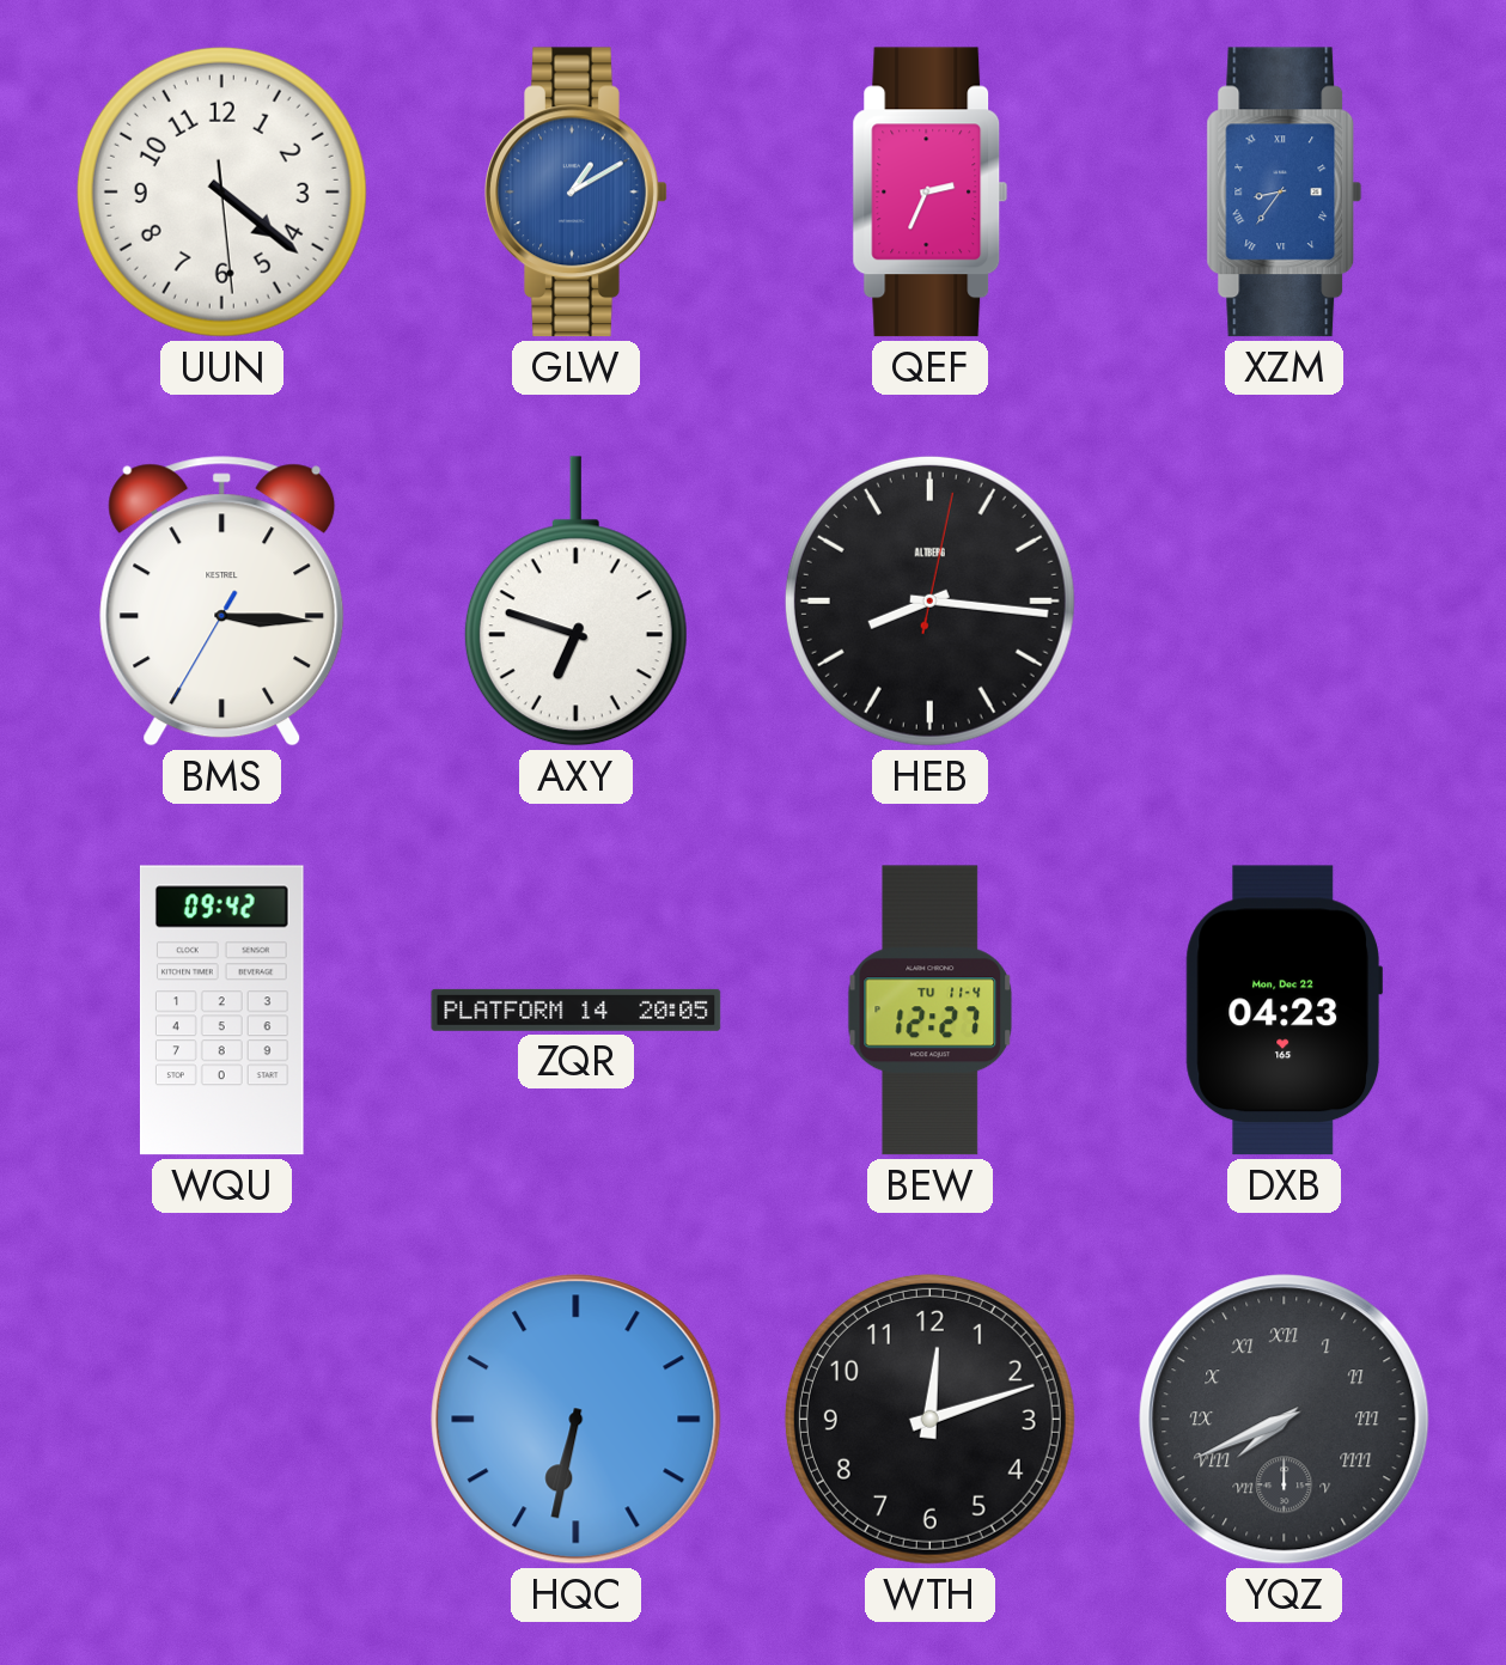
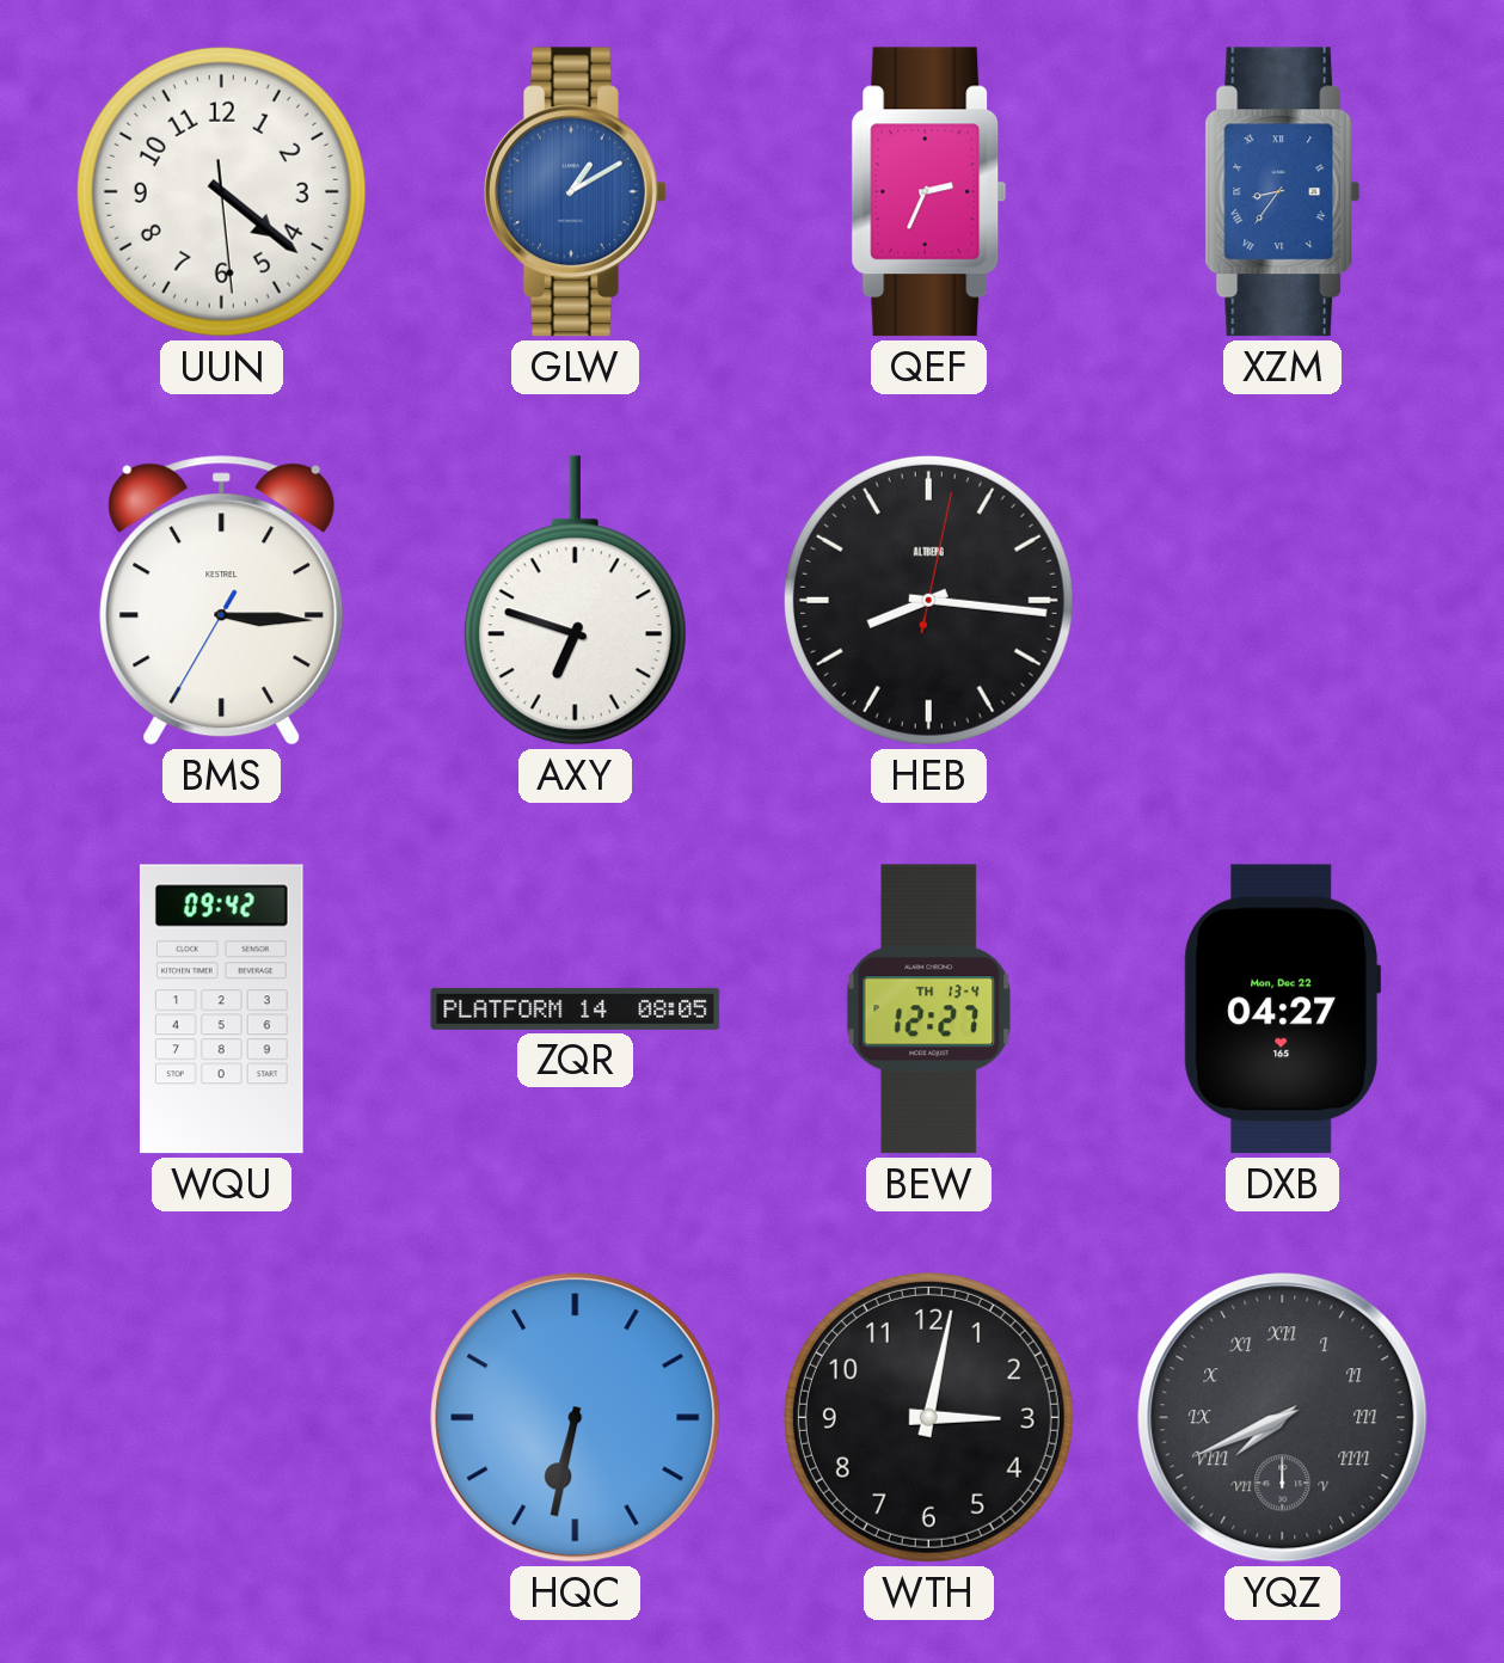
ZQR: 20:05 -> 08:05 (576, 1008)
BEW date: TU 11-4 -> TH 13-4 (929, 1010)
DXB: 04:23 -> 04:27 (1283, 1010)
WTH: 12:12 -> 3:02 (928, 1417)
